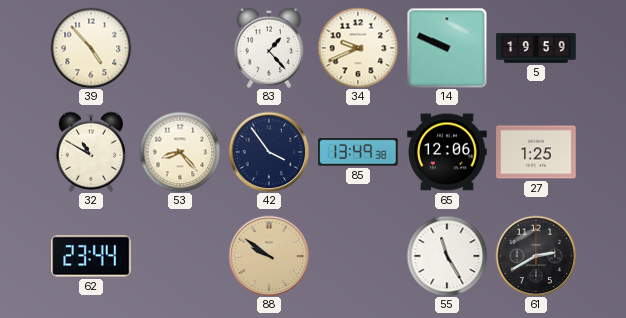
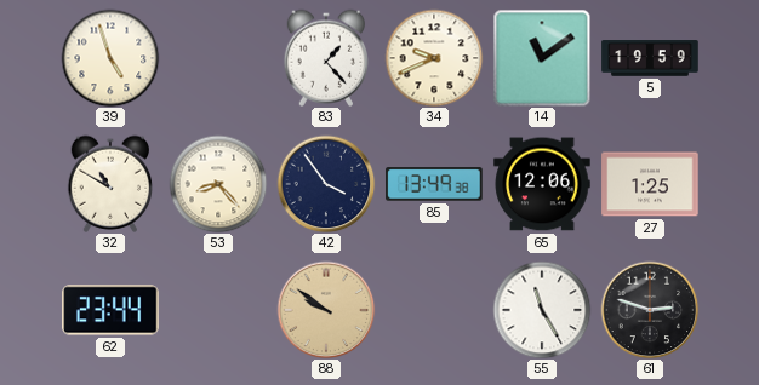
39: 4:53 -> 4:57 (110, 58)
14: 9:49 -> 11:09 (542, 58)
61: 2:40 -> 2:48 (650, 310)
